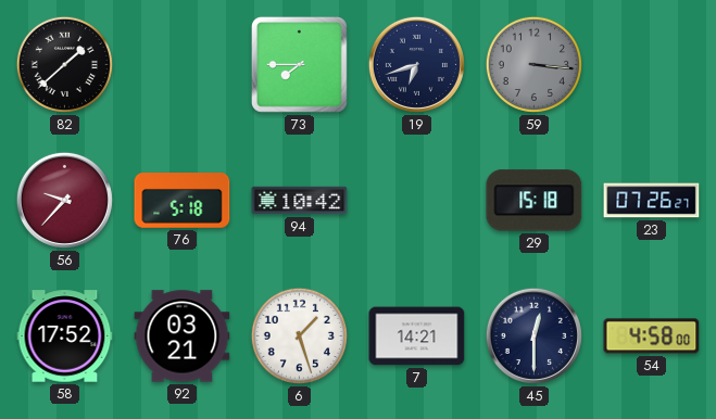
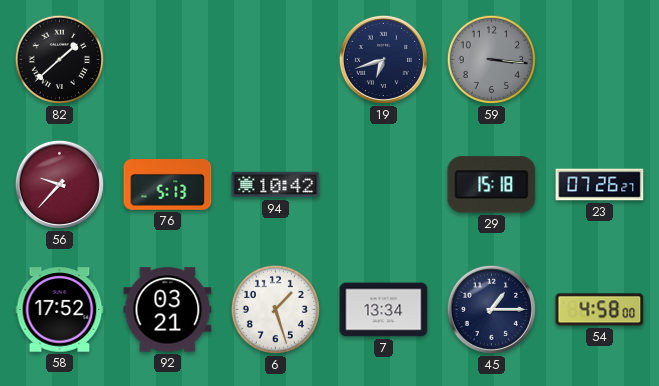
73: 7:45 -> none (300, 65)
76: 5:18 -> 5:13 (168, 185)
7: 14:21 -> 13:34 (384, 310)
45: 12:30 -> 1:15 (491, 309)
